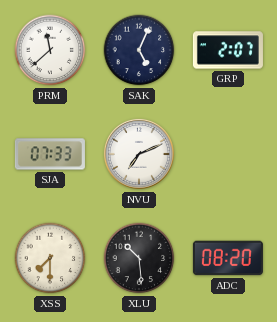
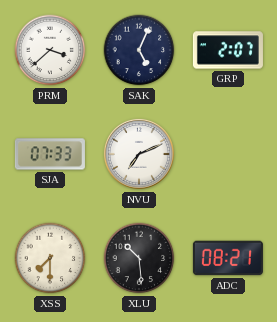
PRM: 11:38 -> 3:38 (50, 50)
ADC: 08:20 -> 08:21 (228, 258)
